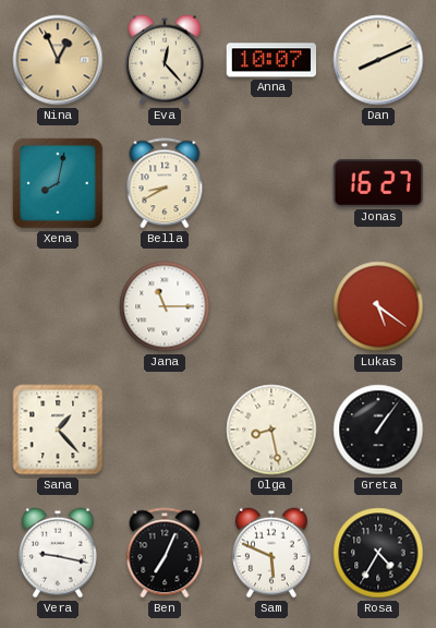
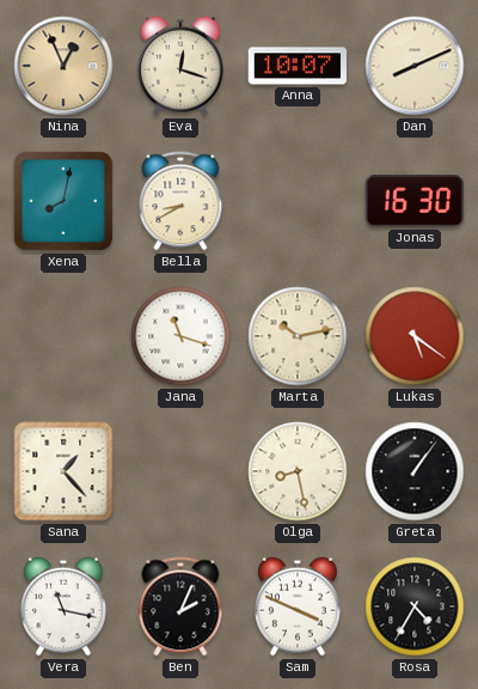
Eva: 12:23 -> 12:18 (182, 66)
Jonas: 16:27 -> 16:30 (415, 201)
Jana: 11:15 -> 11:18 (180, 336)
Marta: none -> 10:13 (298, 336)
Vera: 9:17 -> 11:17 (65, 606)
Ben: 7:04 -> 2:04 (180, 606)
Sam: 5:49 -> 3:49 (299, 606)
